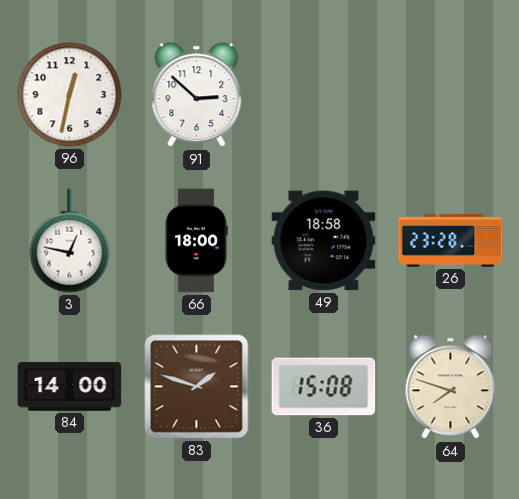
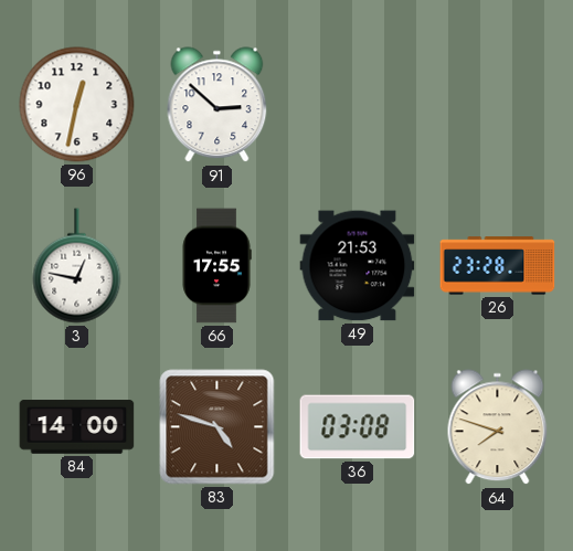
66: 18:00 -> 17:55 (216, 266)
49: 18:58 -> 21:53 (358, 266)
83: 1:48 -> 4:48 (217, 427)
36: 15:08 -> 03:08 (358, 427)
